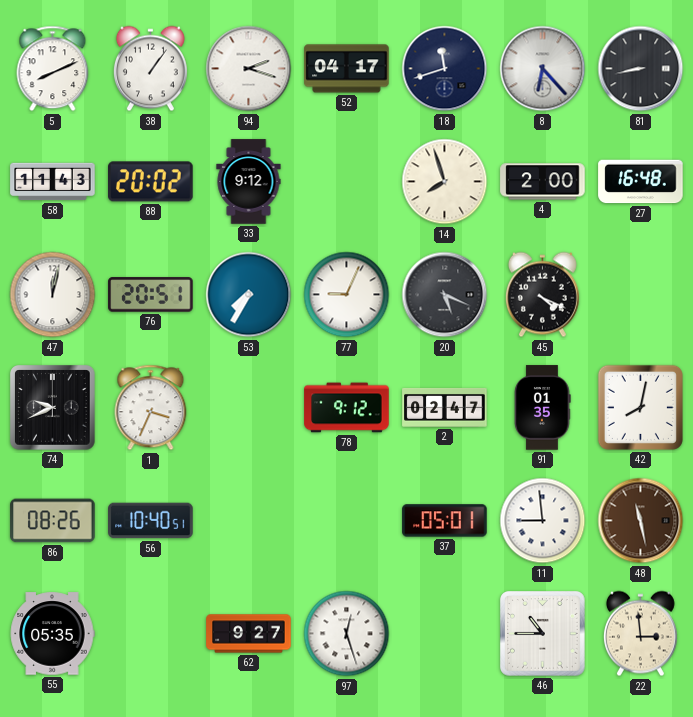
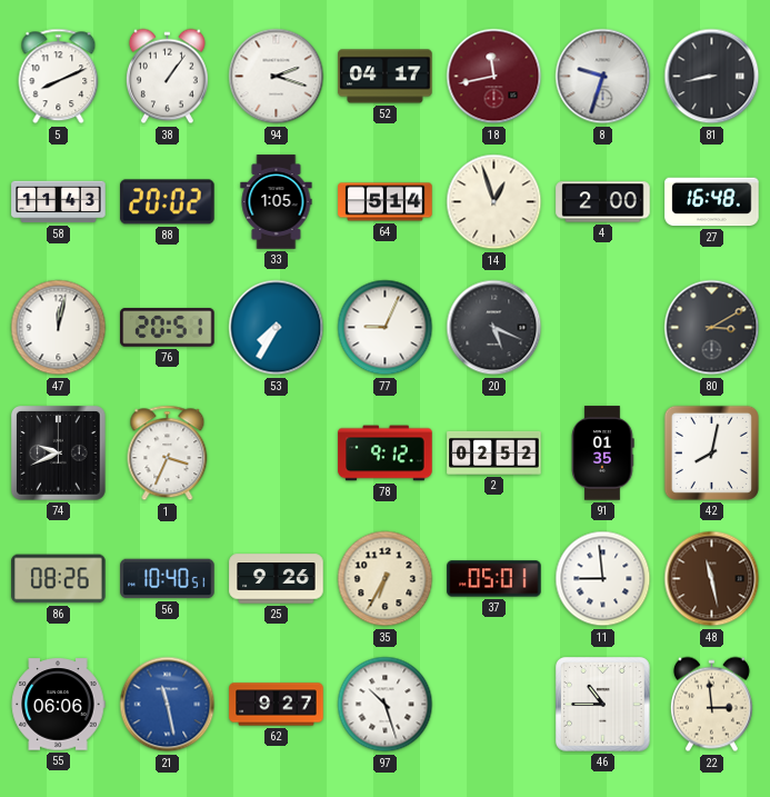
18: 11:42 -> 11:43 (494, 77)
18 dial: navy -> burgundy (494, 77)
8: 6:23 -> 9:33 (603, 77)
33: 9:12 -> 1:05 (277, 202)
64: none -> 5:14 (386, 202)
14: 7:57 -> 12:57 (494, 202)
45: 4:19 -> none (542, 295)
80: none -> 3:10 (712, 328)
2: 02:47 -> 02:52 (494, 452)
25: none -> 9:26 (277, 579)
35: none -> 6:35 (386, 579)
55: 05:35 -> 06:06 (58, 705)
21: none -> 11:28 (168, 705)
97: 12:27 -> 10:27 (386, 705)
